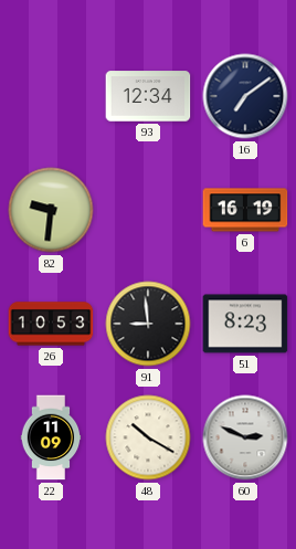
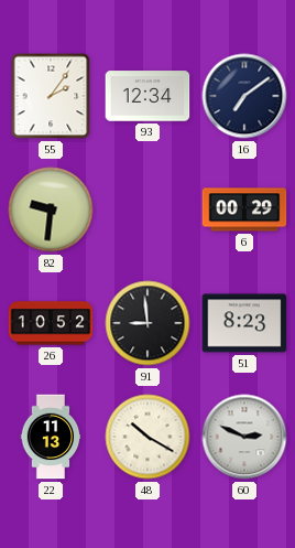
55: none -> 2:06 (51, 96)
6: 16:19 -> 00:29 (244, 209)
26: 10:53 -> 10:52 (51, 323)
22: 11:09 -> 11:13 (51, 437)
